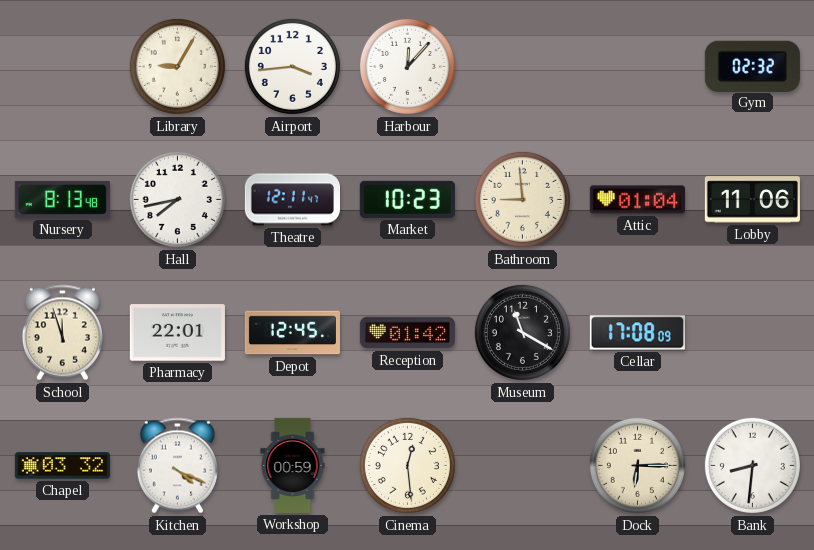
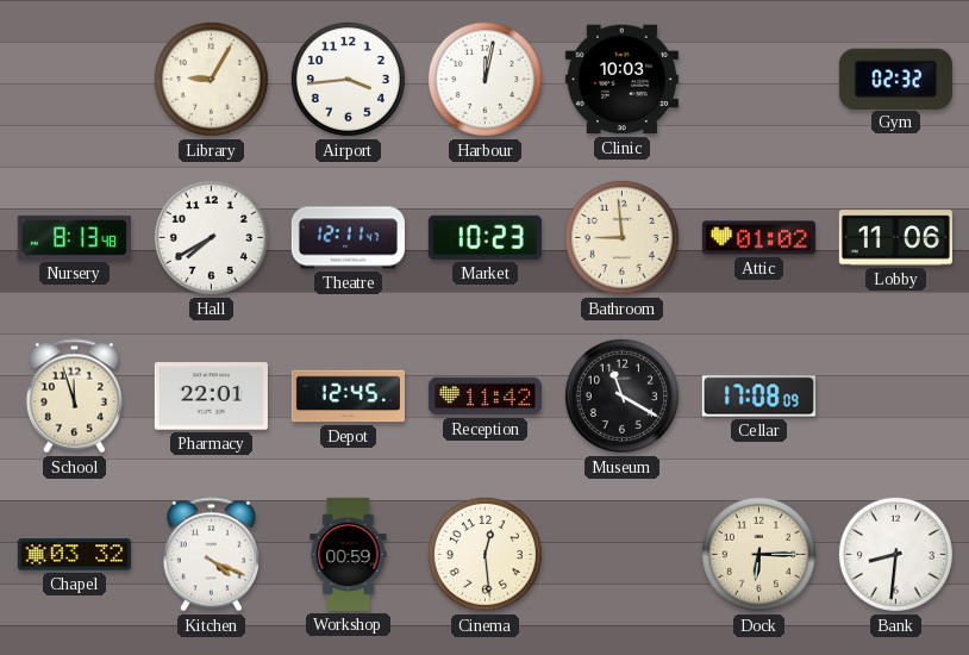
Harbour: 12:07 -> 12:02 (484, 79)
Clinic: none -> 10:03 (621, 80)
Hall: 7:43 -> 7:40 (211, 237)
Attic: 01:04 -> 01:02 (758, 238)
Reception: 01:42 -> 11:42 (484, 397)
